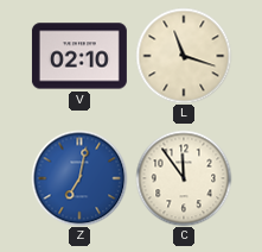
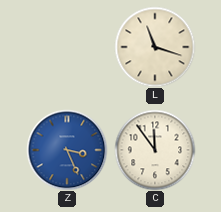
V: 02:10 -> none (79, 56)
Z: 7:02 -> 3:26 (67, 150)
